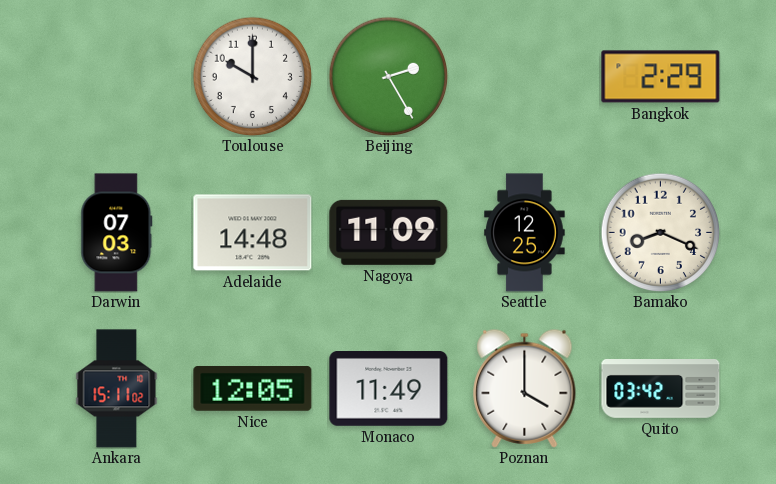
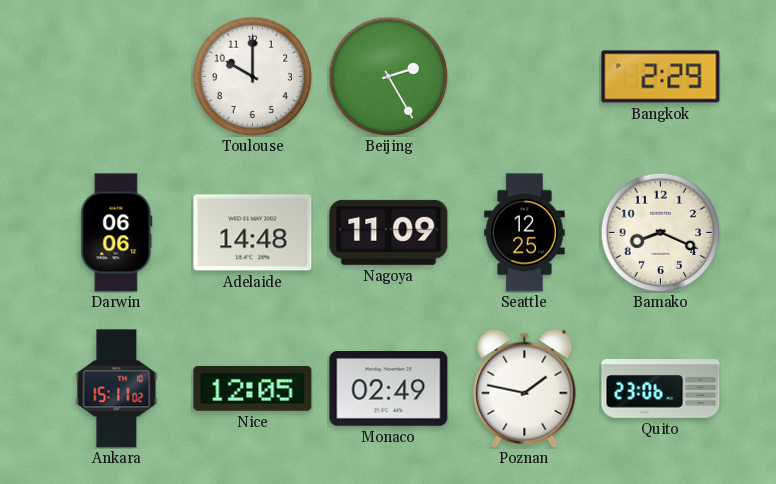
Darwin: 07:03 -> 06:06 (117, 233)
Monaco: 11:49 -> 02:49 (389, 389)
Poznan: 4:00 -> 1:47 (525, 388)
Quito: 03:42 -> 23:06 (661, 389)
